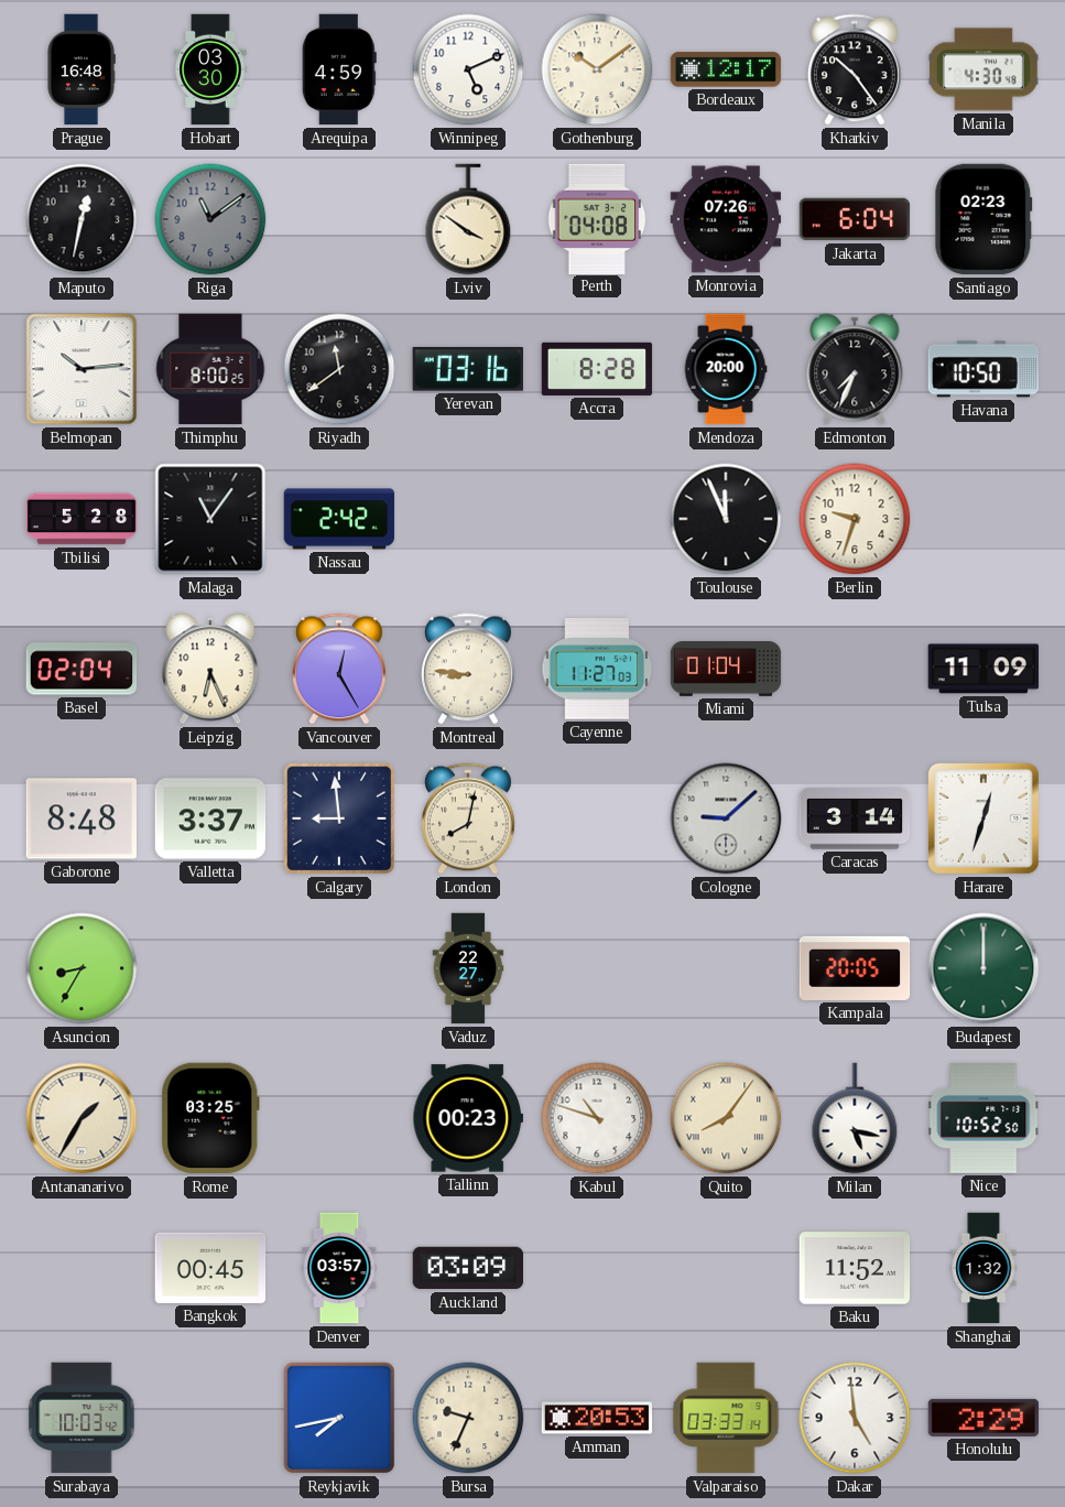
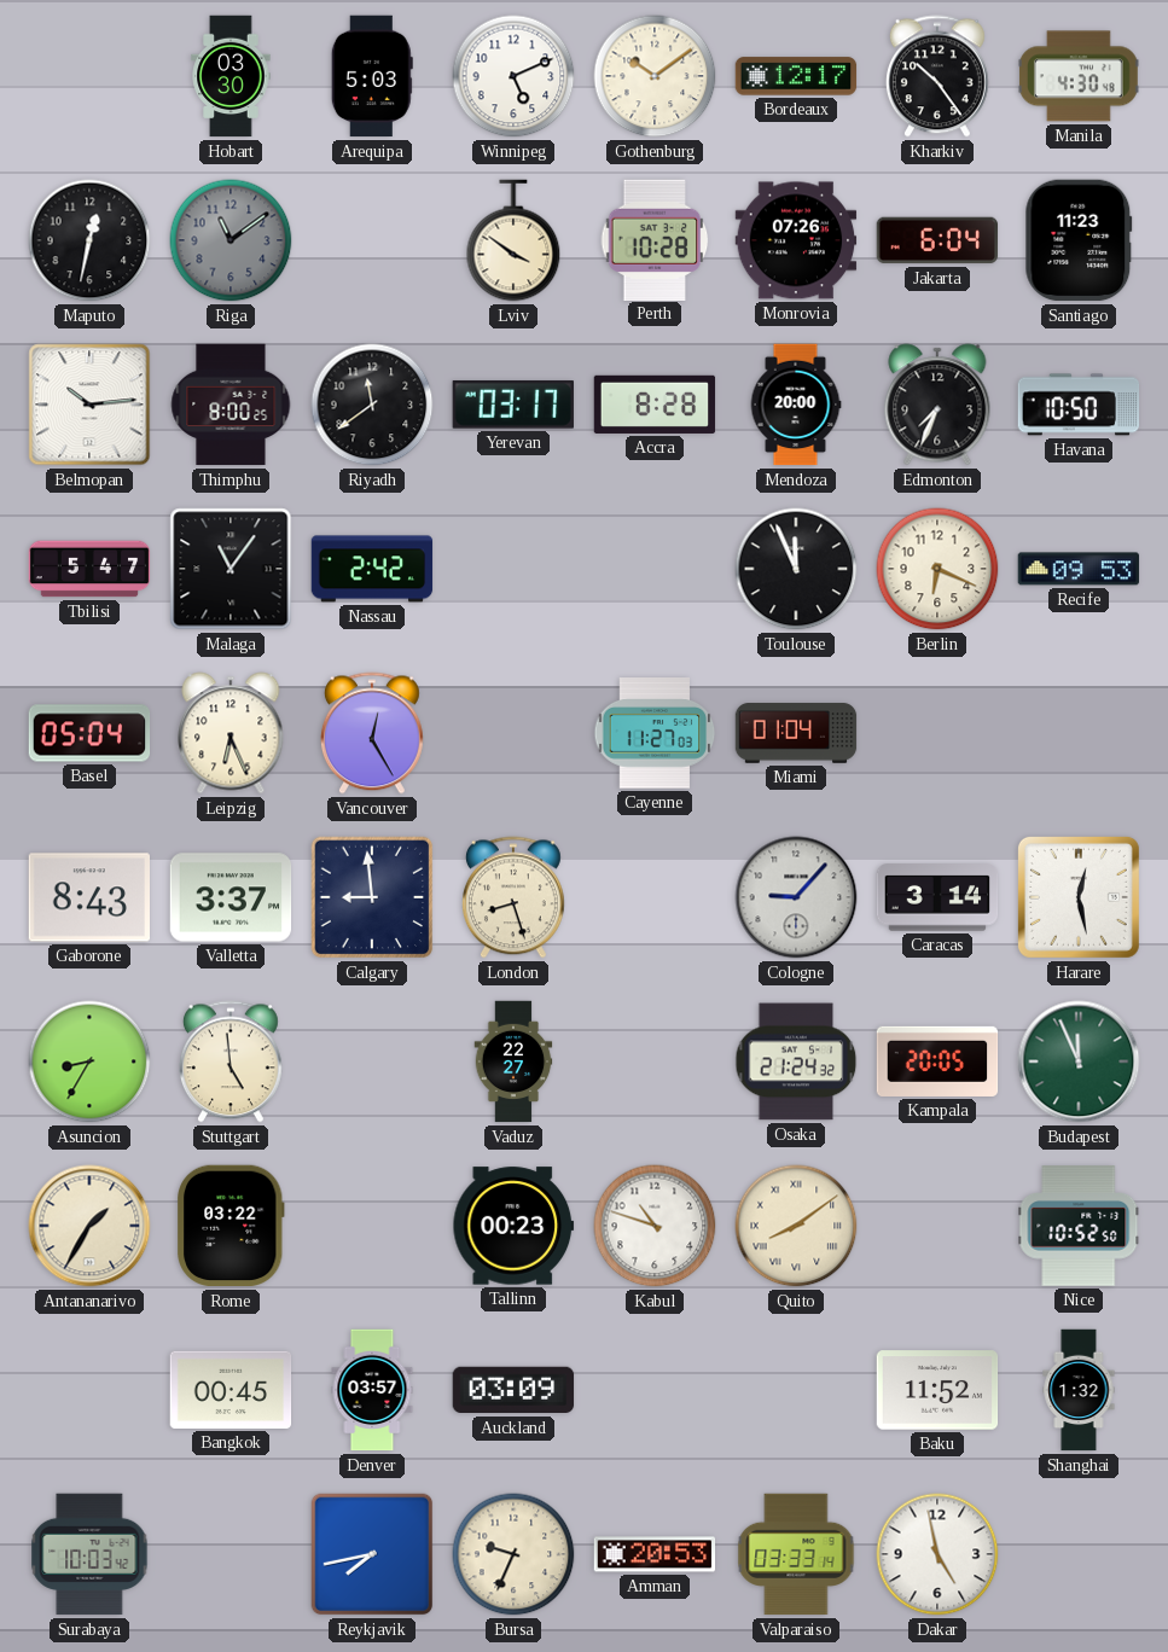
Prague: 16:48 -> none (81, 69)
Arequipa: 4:59 -> 5:03 (372, 76)
Perth: 04:08 -> 10:28 (655, 239)
Santiago: 02:23 -> 11:23 (1079, 240)
Yerevan: 03:16 -> 03:17 (513, 405)
Tbilisi: 5:28 -> 5:47 (89, 569)
Berlin: 9:33 -> 6:19 (937, 569)
Recife: none -> 09:53 (1079, 569)
Basel: 02:04 -> 05:04 (89, 733)
Montreal: 8:46 -> none (468, 669)
Tulsa: 11:09 -> none (984, 669)
Gaborone: 8:48 -> 8:43 (89, 897)
London: 8:02 -> 8:27 (513, 897)
Cologne: 9:08 -> 9:07 (796, 897)
Harare: 12:33 -> 12:28 (1079, 897)
Stuttgart: none -> 4:59 (231, 1061)
Osaka: none -> 21:24 (796, 1061)
Budapest: 12:00 -> 11:56 (1079, 1061)
Rome: 03:25 -> 03:22 (231, 1226)
Quito: 8:06 -> 8:09 (796, 1226)
Milan: 5:17 -> none (855, 1118)
Dakar: 4:59 -> 4:58 (937, 1554)
Honolulu: 2:29 -> none (984, 1418)
